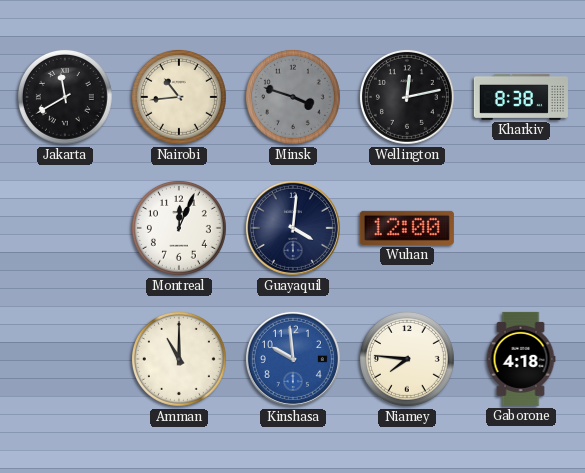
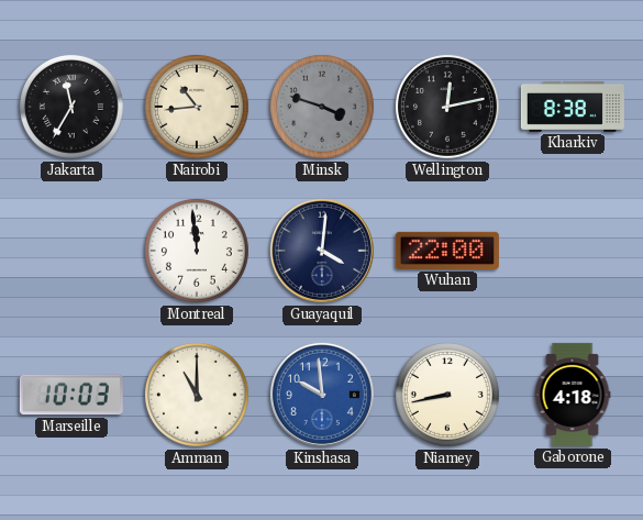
Jakarta: 11:40 -> 11:35 (71, 107)
Montreal: 12:04 -> 11:59 (197, 251)
Wuhan: 12:00 -> 22:00 (447, 251)
Marseille: none -> 10:03 (71, 395)
Niamey: 7:46 -> 8:43 (447, 395)
